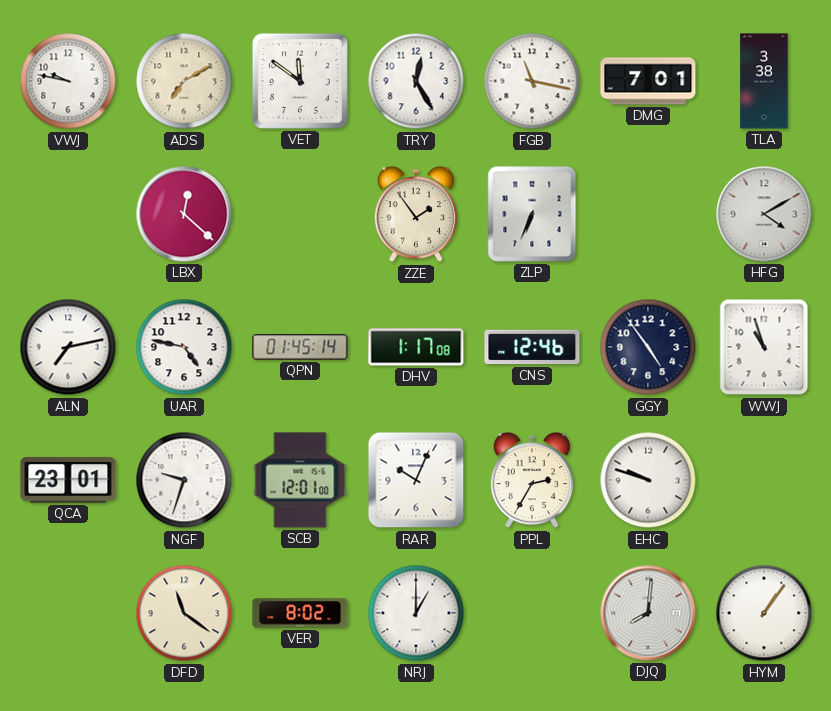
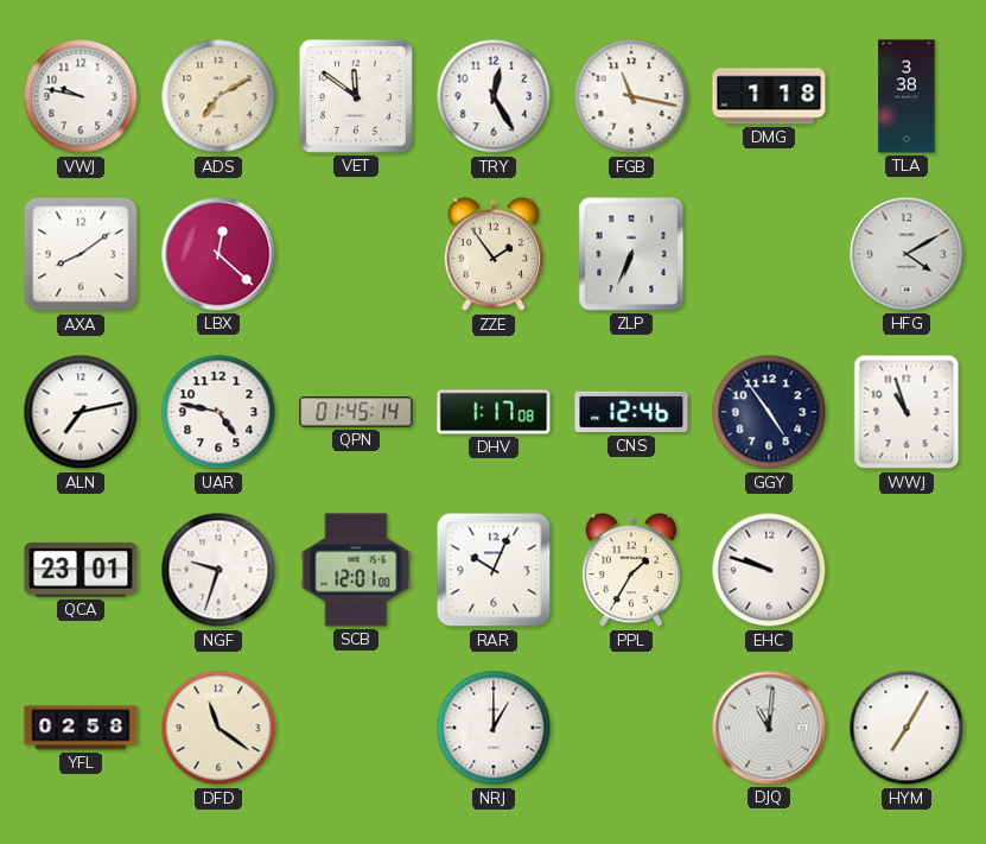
DMG: 7:01 -> 1:18 (769, 96)
AXA: none -> 8:09 (81, 254)
PPL: 2:35 -> 1:35 (631, 570)
YFL: none -> 02:58 (81, 728)
VER: 8:02 -> none (300, 613)
DJQ: 8:01 -> 11:01 (769, 728)
HYM: 1:06 -> 7:05 (907, 728)
